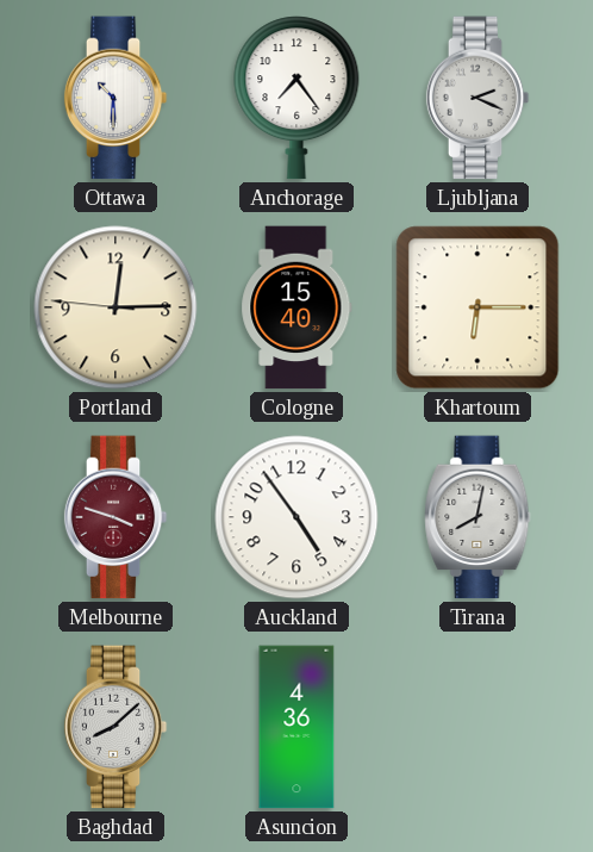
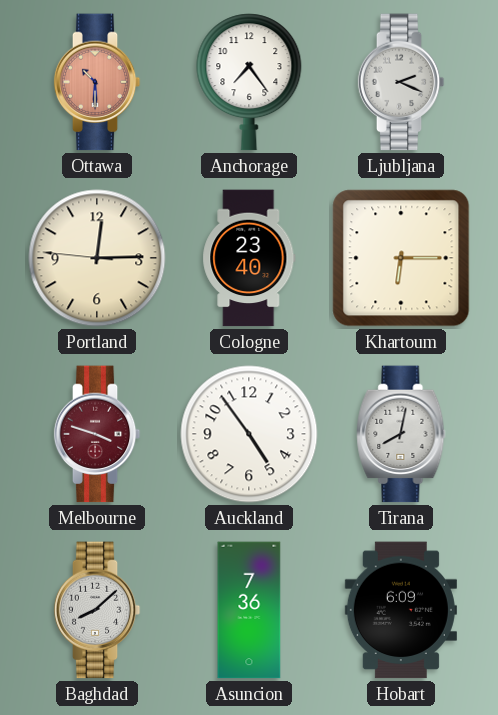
Ottawa dial: white -> salmon (97, 82)
Cologne: 15:40 -> 23:40 (249, 258)
Asuncion: 4:36 -> 7:36 (249, 610)
Hobart: none -> 6:09 (401, 610)
